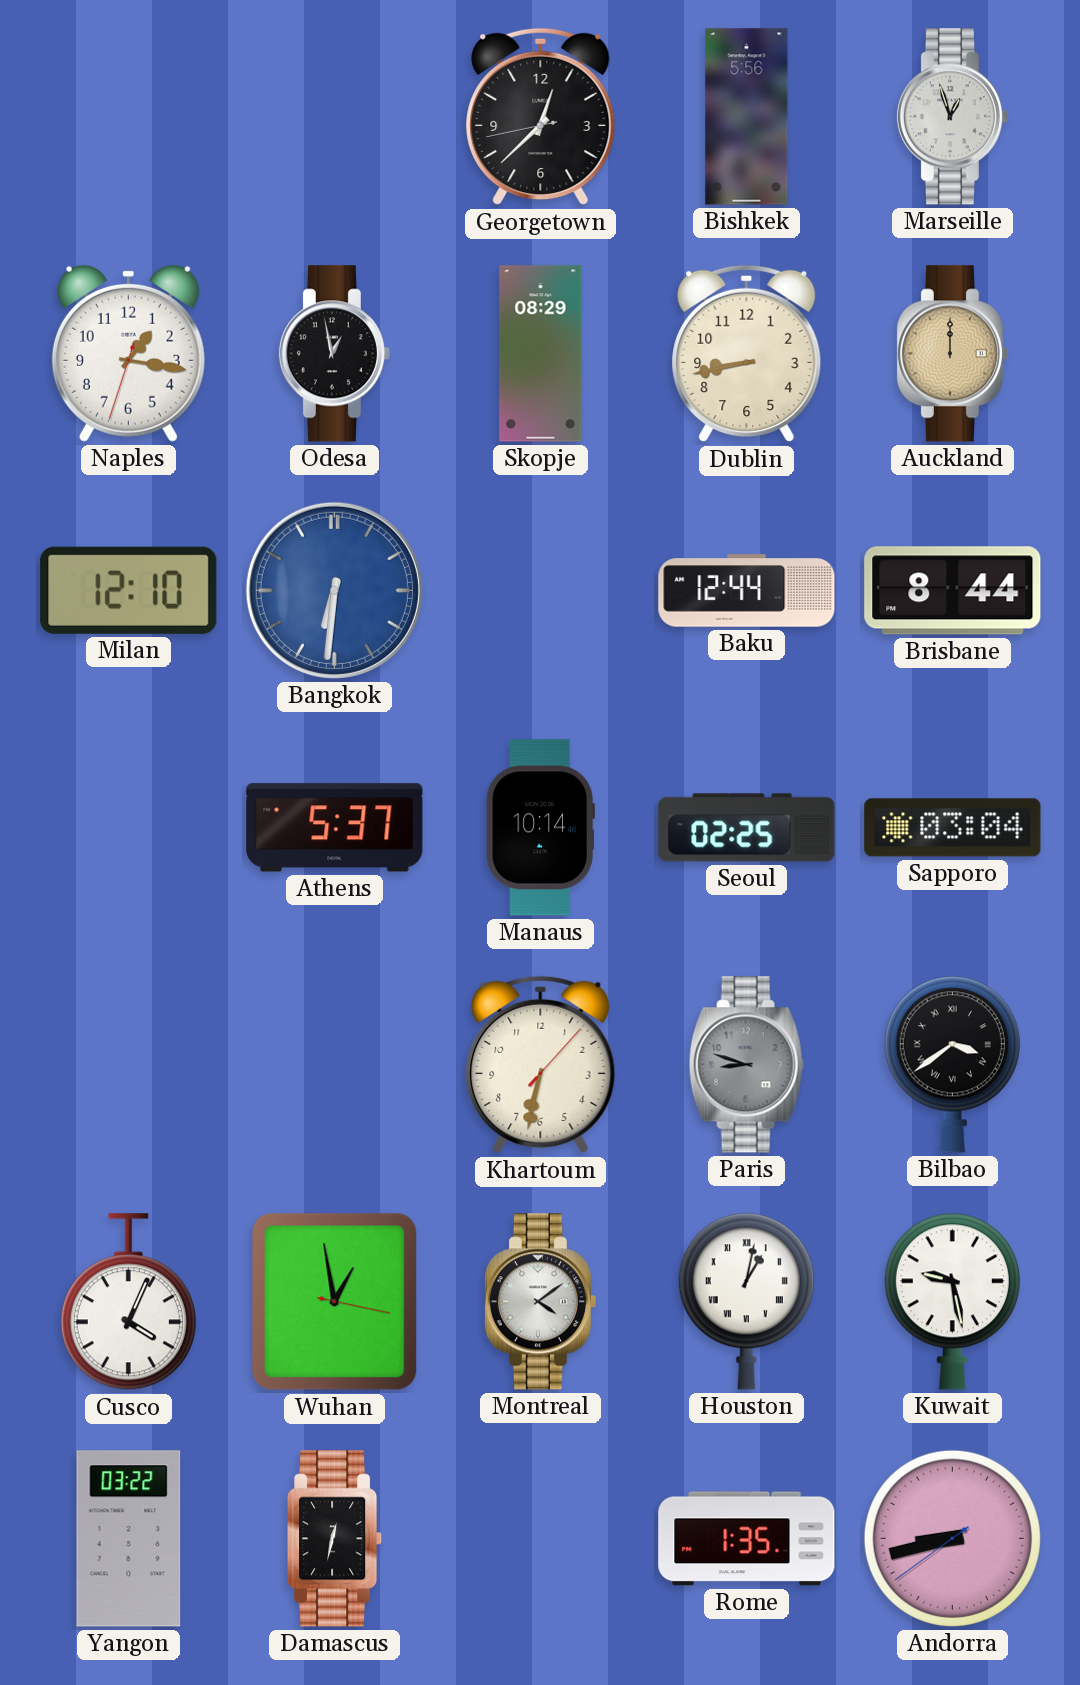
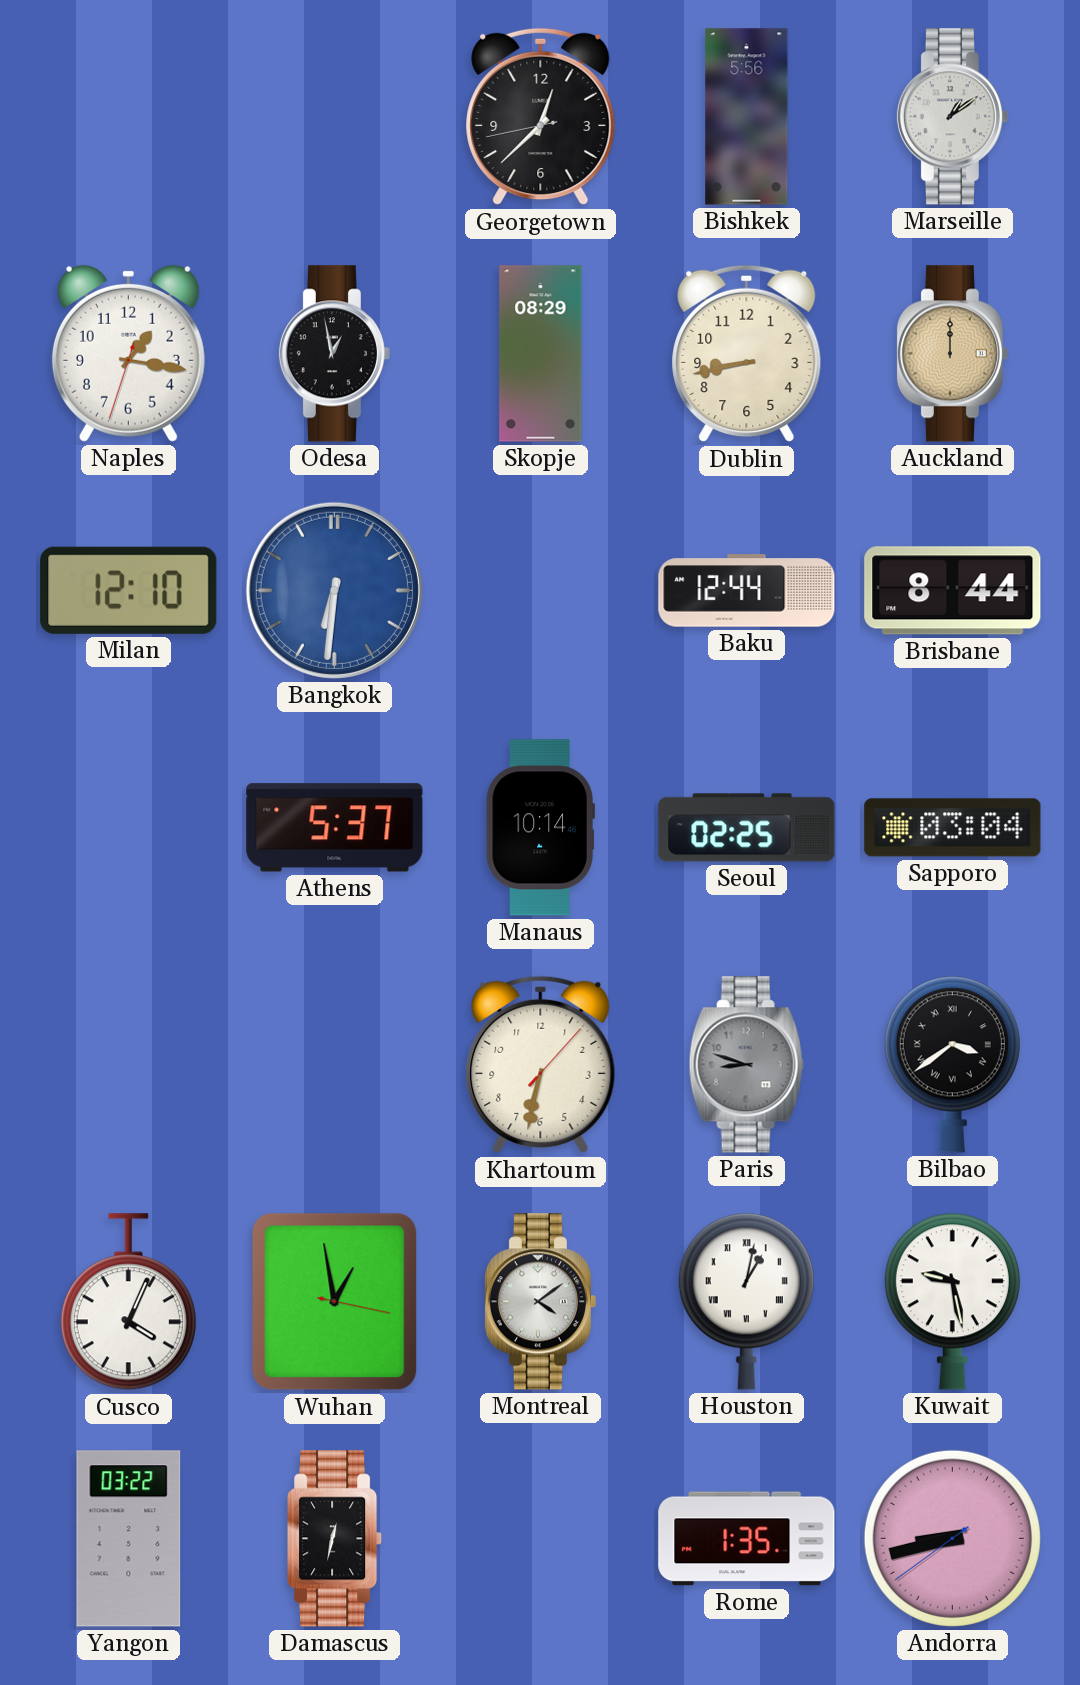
Marseille: 12:57 -> 1:09 (952, 117)
